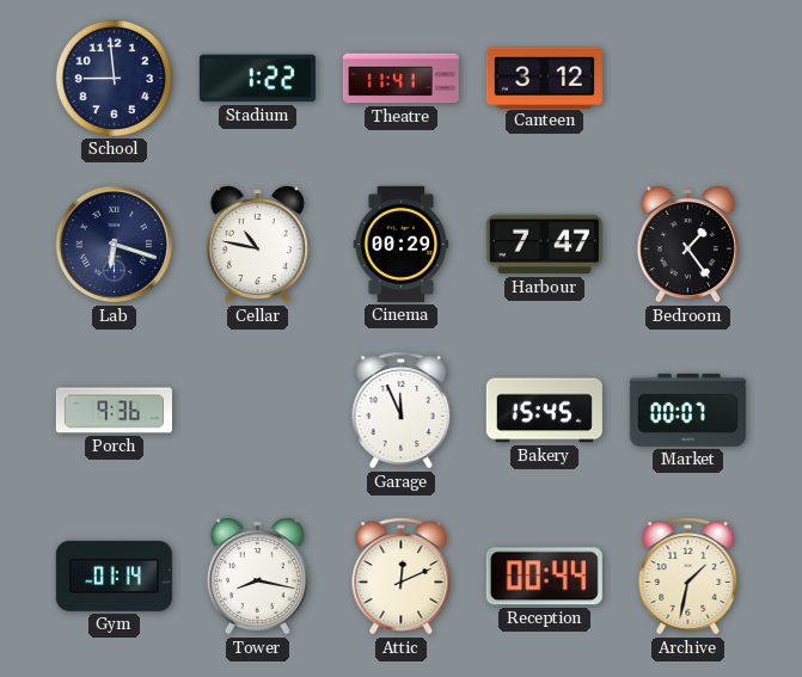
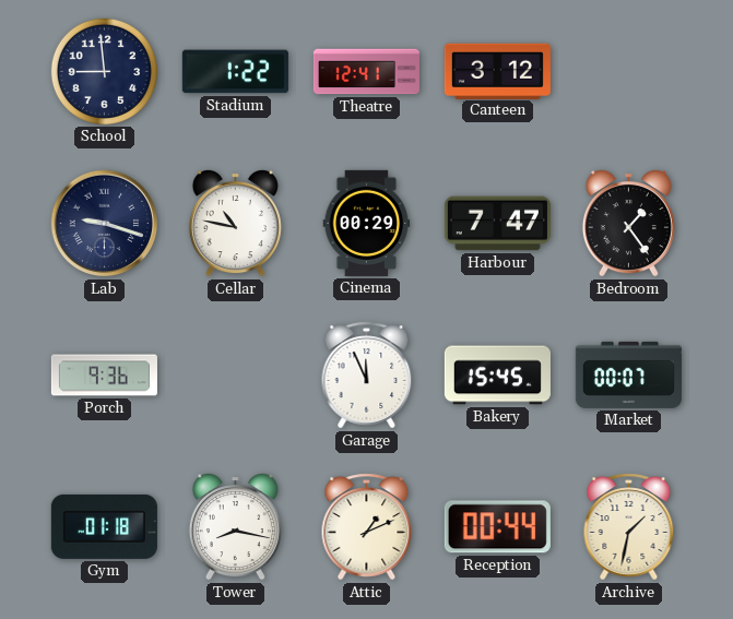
Theatre: 11:41 -> 12:41 (366, 72)
Lab: 6:18 -> 9:18 (105, 224)
Gym: 01:14 -> 01:18 (104, 526)
Attic: 12:11 -> 1:11 (367, 527)
